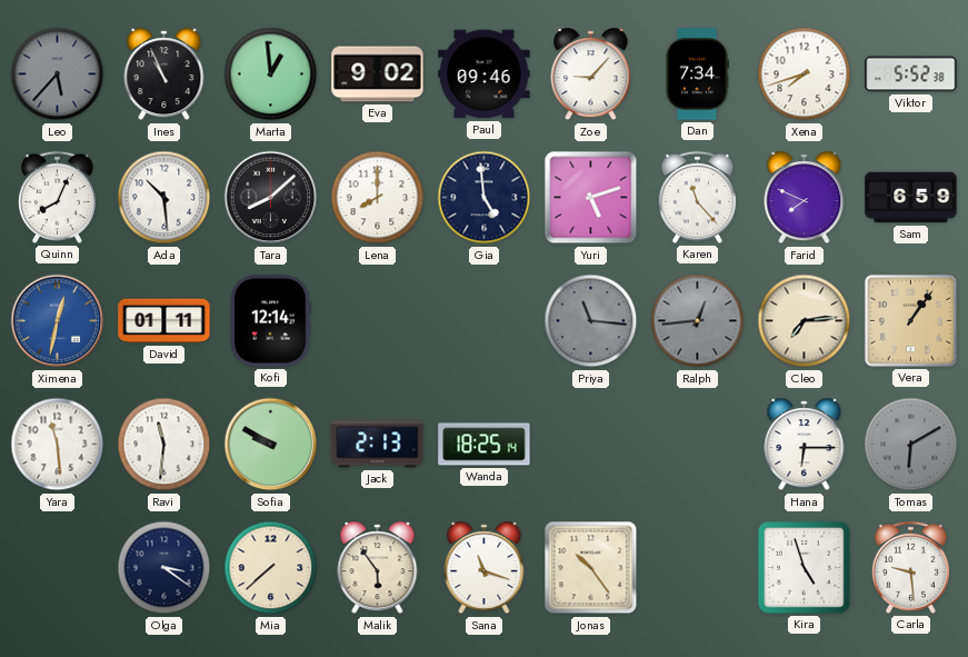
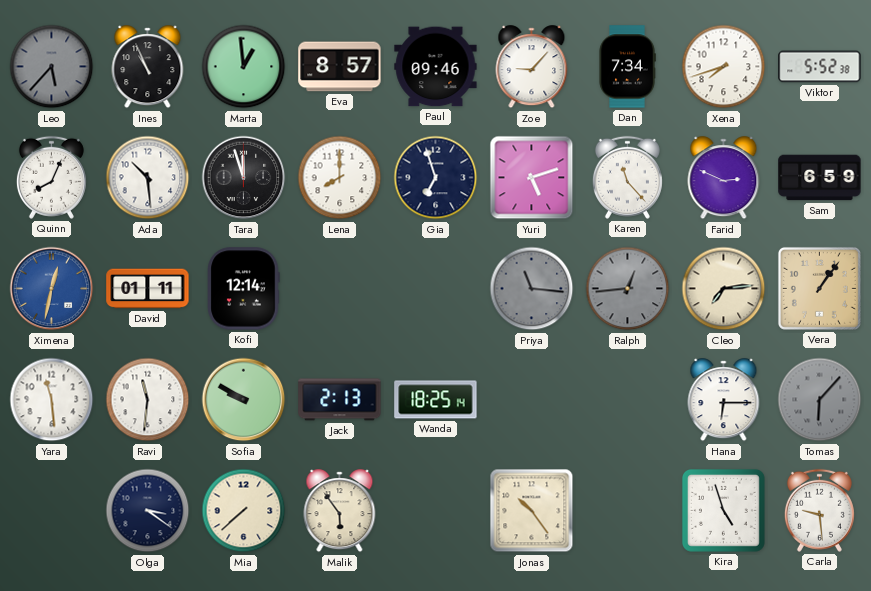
Eva: 9:02 -> 8:57 (340, 67)
Tara: 8:08 -> 11:57 (244, 178)
Gia: 4:59 -> 6:57 (436, 178)
Farid: 7:49 -> 2:49 (724, 178)
Tomas: 6:10 -> 6:07 (820, 400)
Sana: 11:18 -> none (485, 568)
